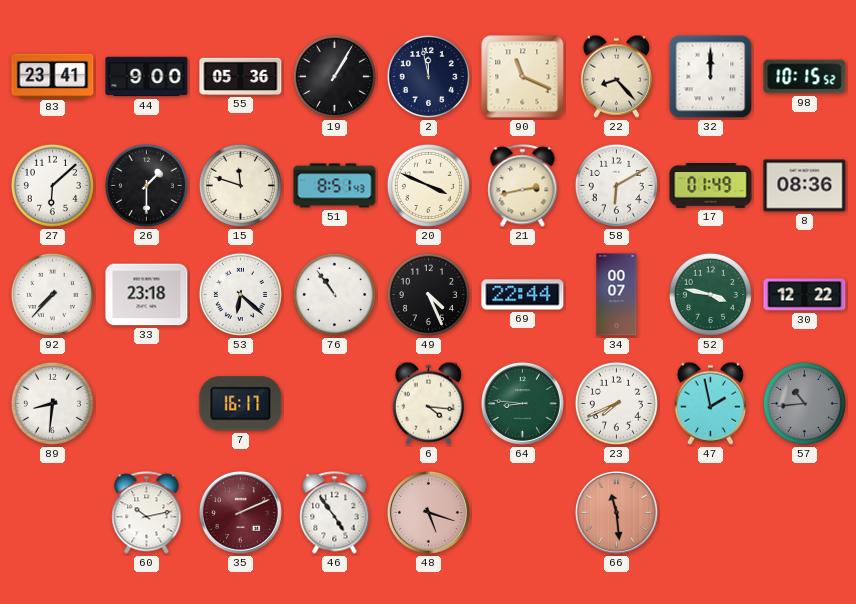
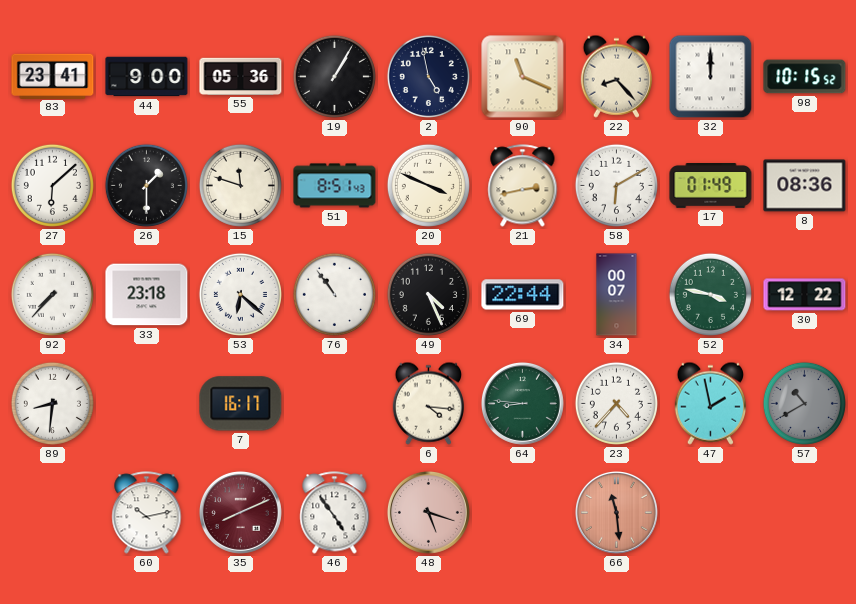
2: 11:58 -> 4:58 (428, 76)
23: 7:41 -> 4:37 (616, 403)
57: 10:44 -> 10:40 (804, 403)
35: 2:11 -> 8:11 (240, 512)
